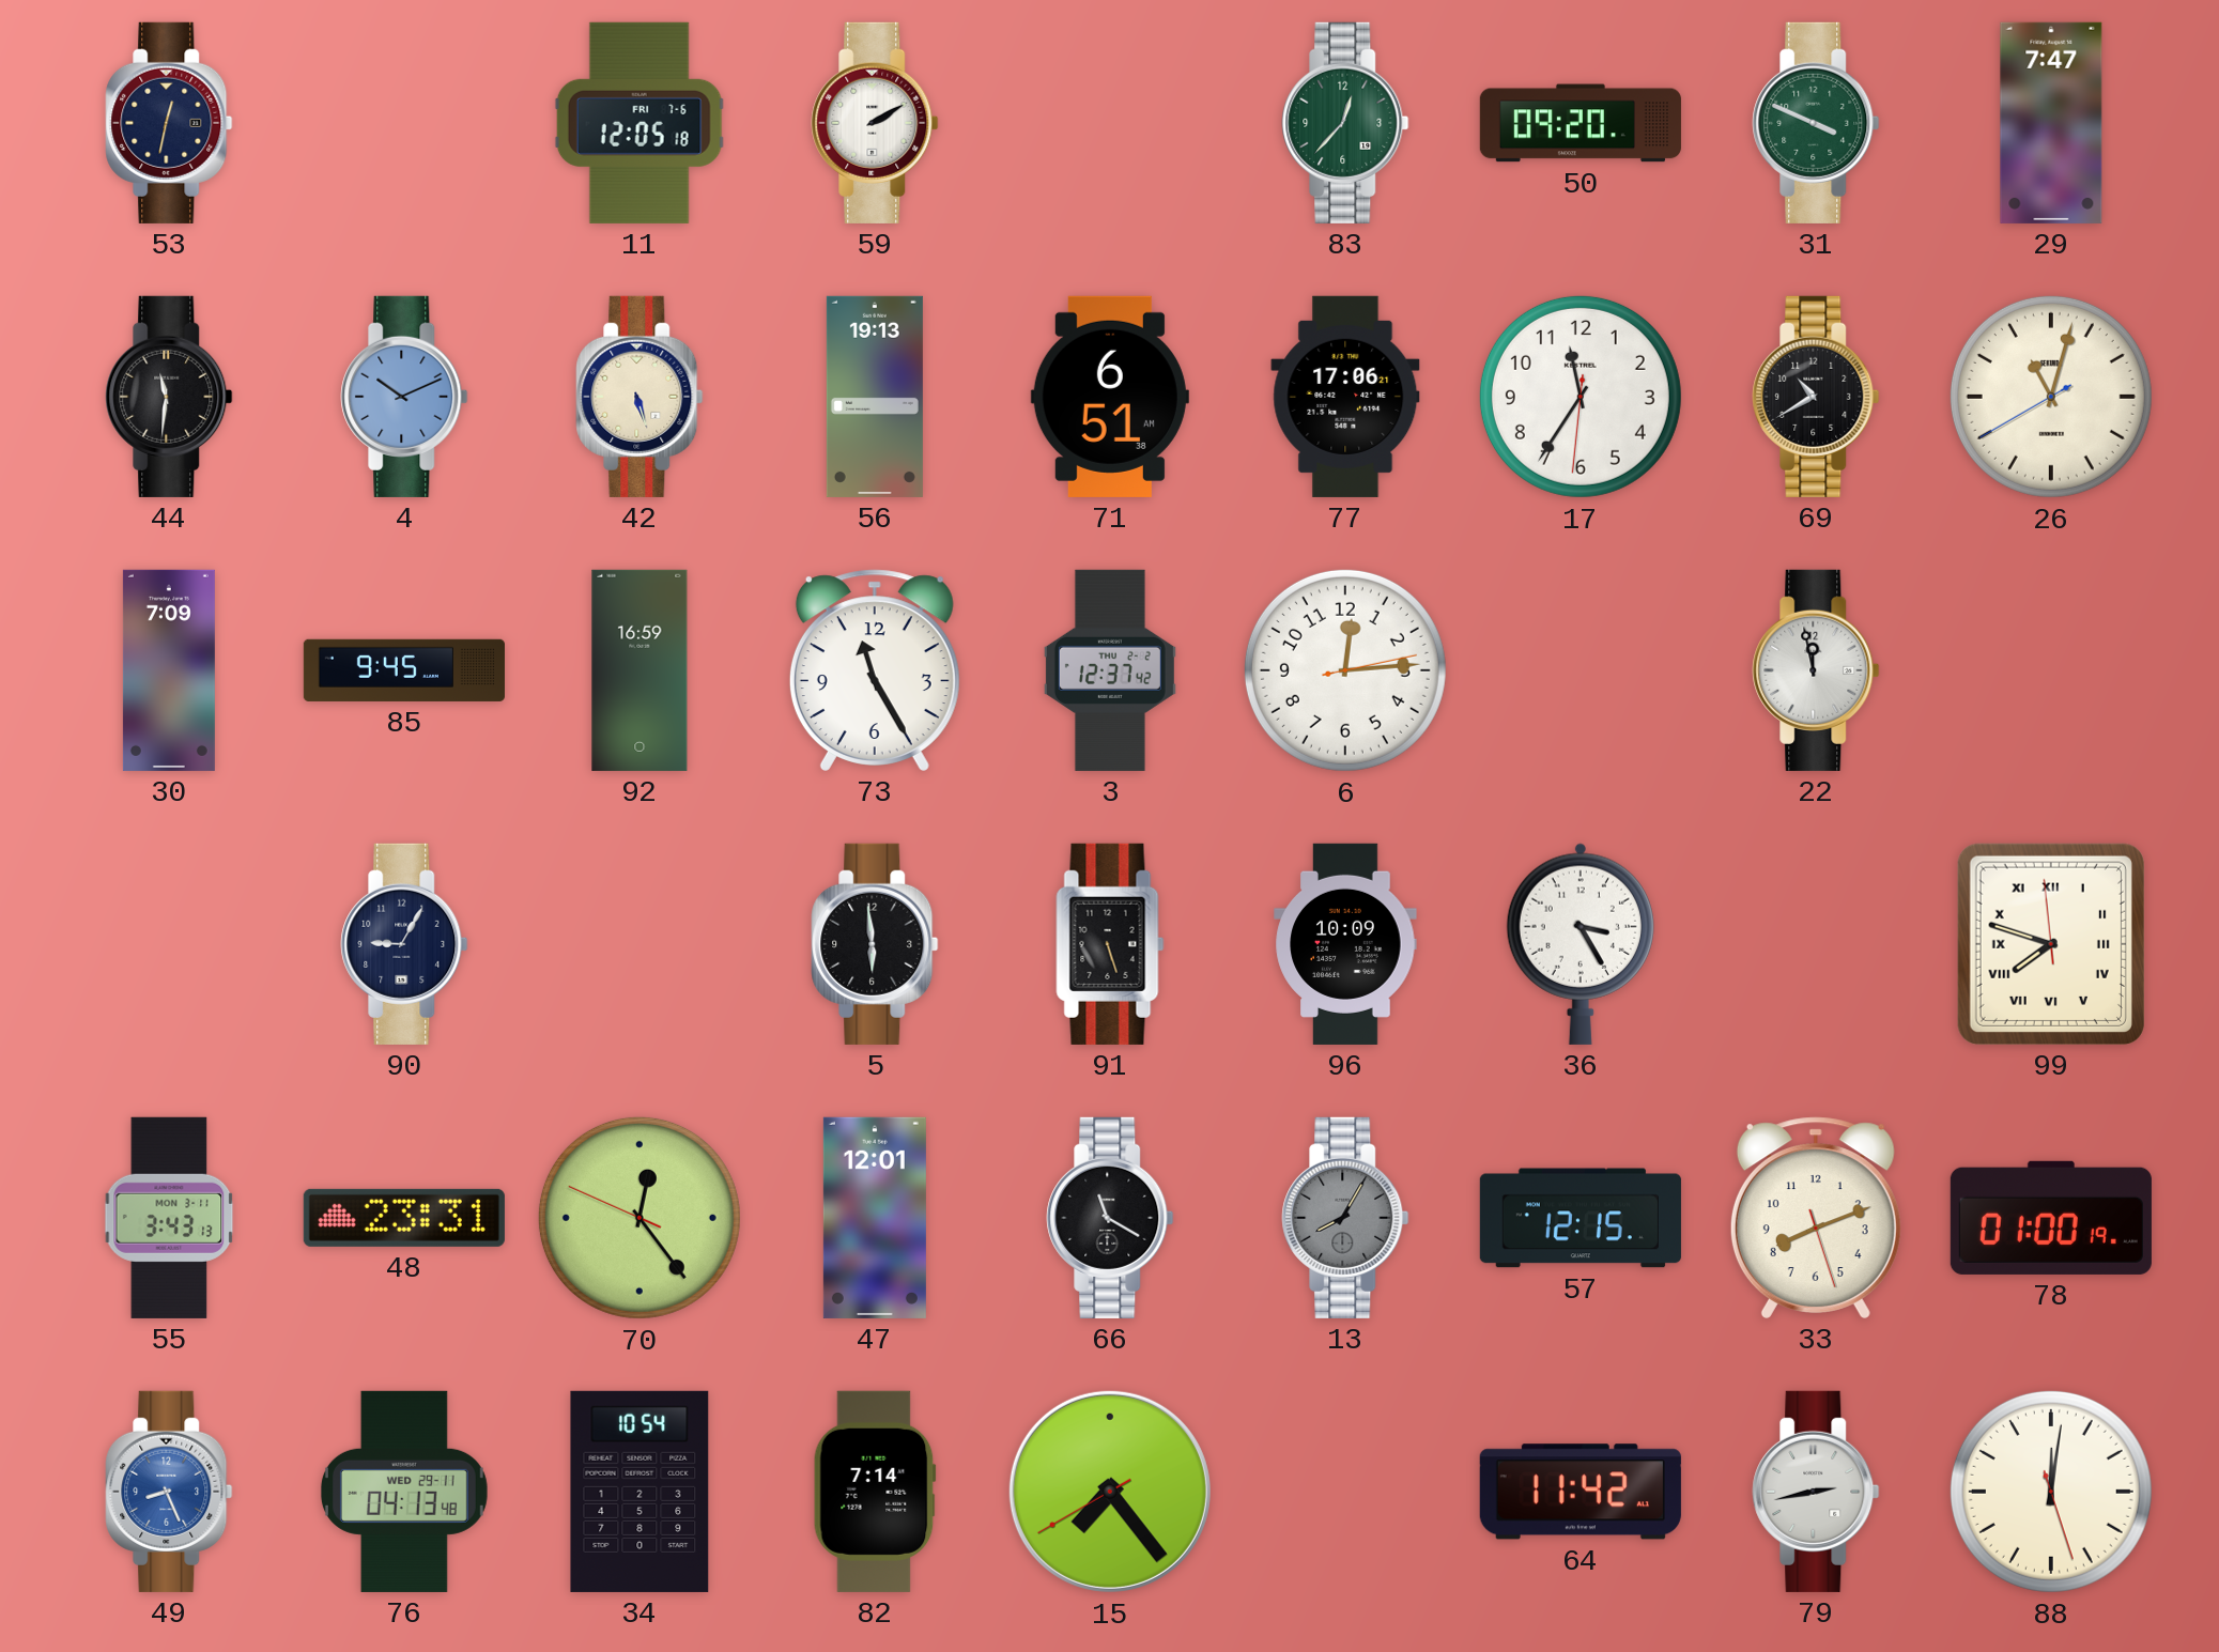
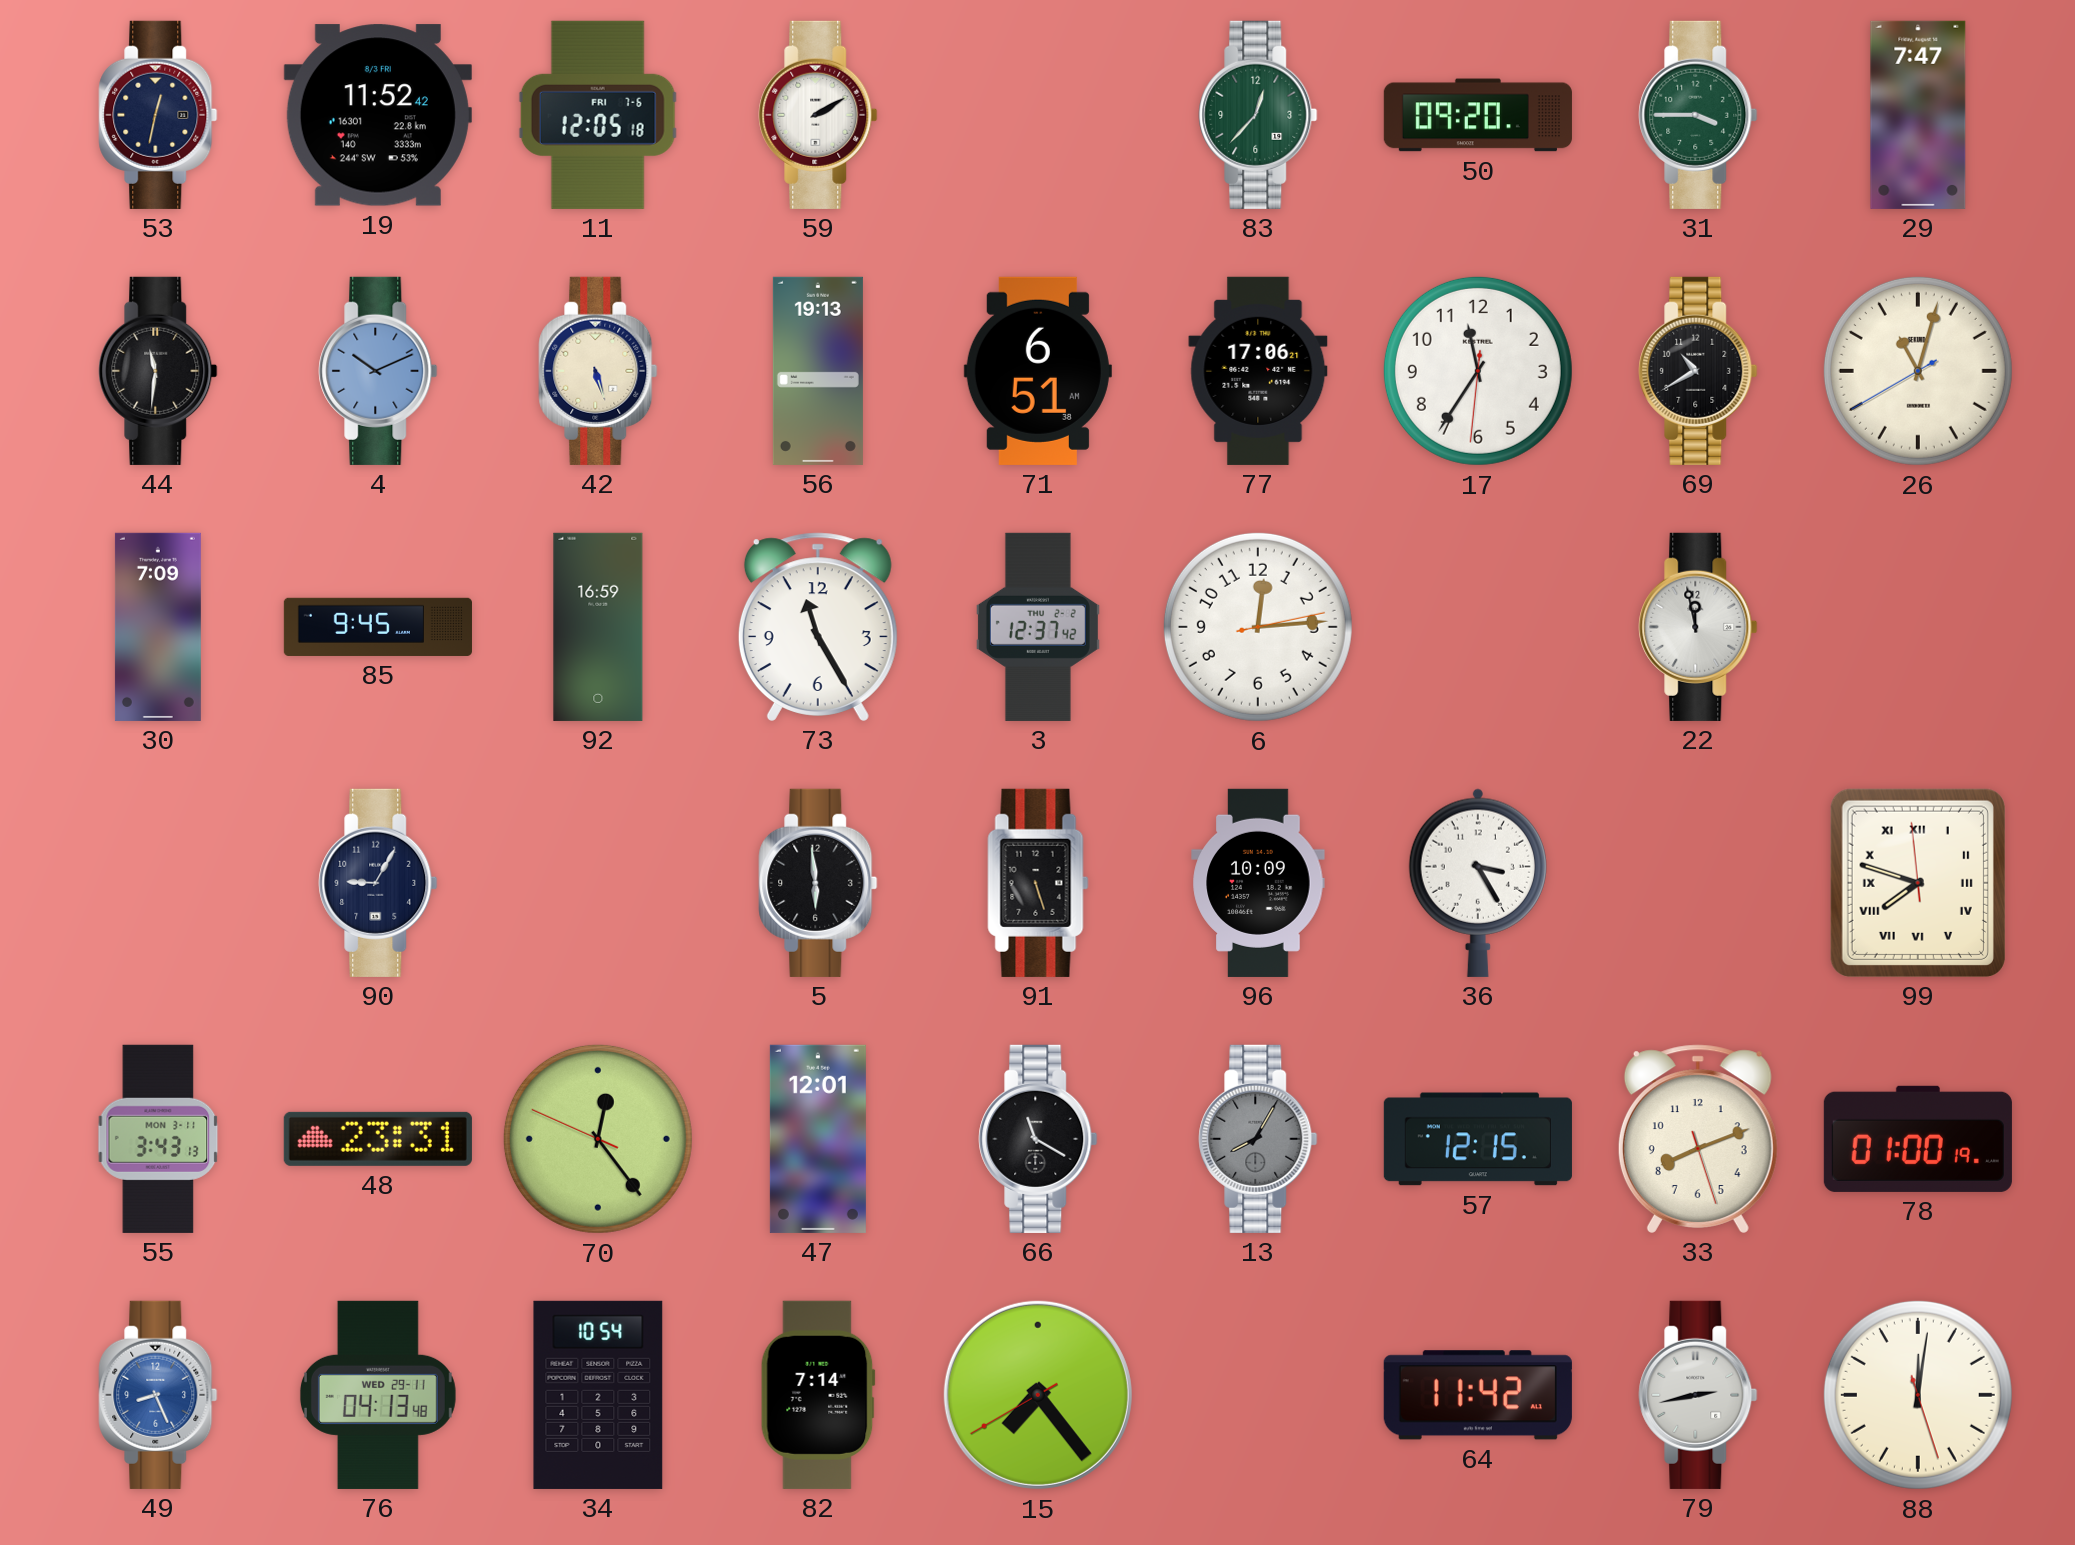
19: none -> 11:52 (378, 115)
31: 3:49 -> 3:45 (1698, 115)
